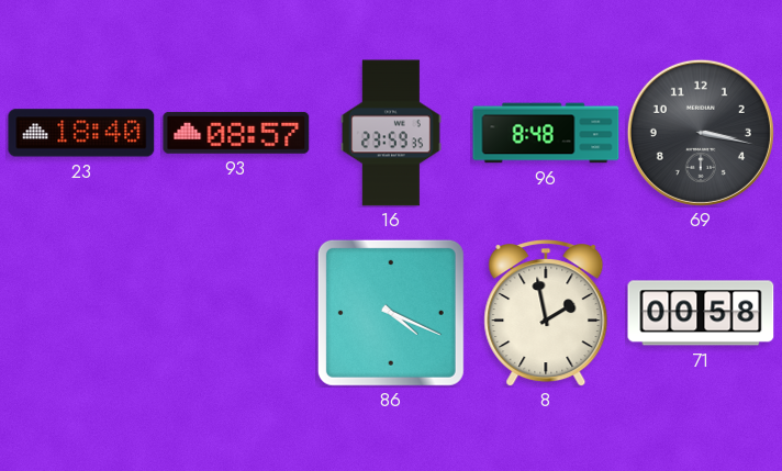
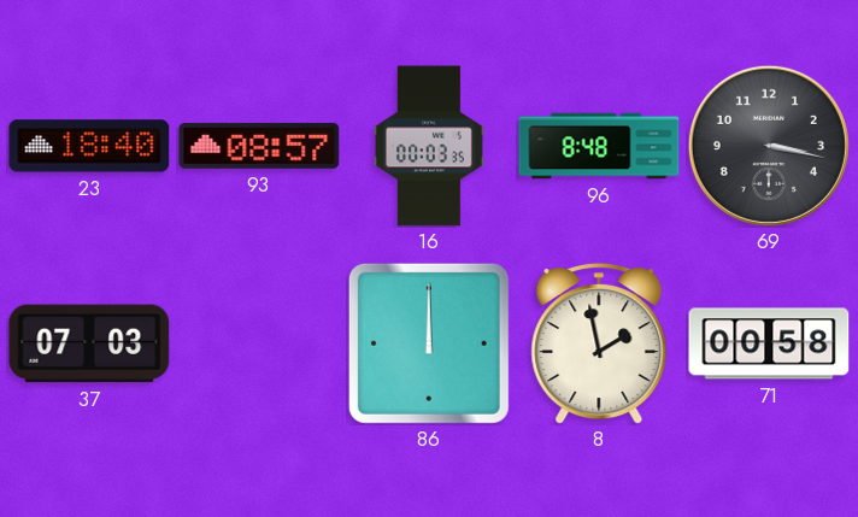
16: 23:59 -> 00:03 (430, 146)
37: none -> 07:03 (89, 343)
86: 4:19 -> 12:00 (429, 343)
